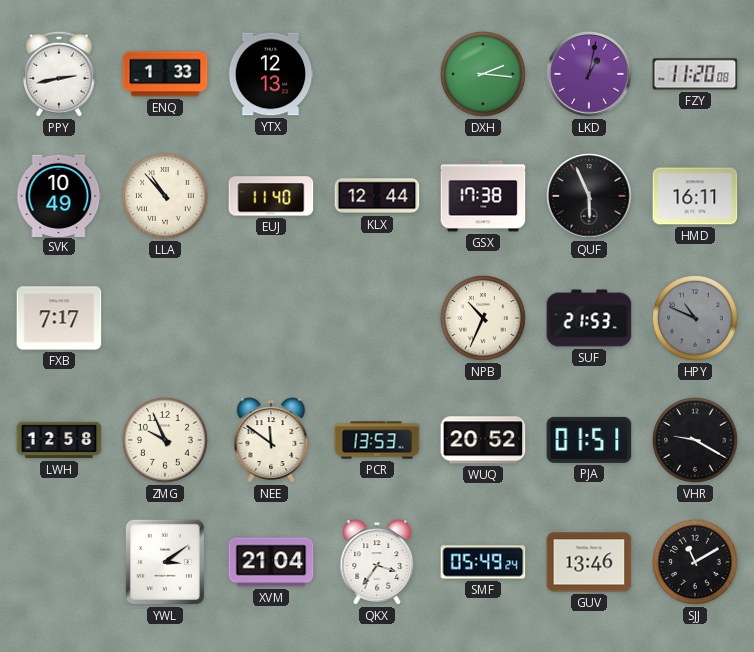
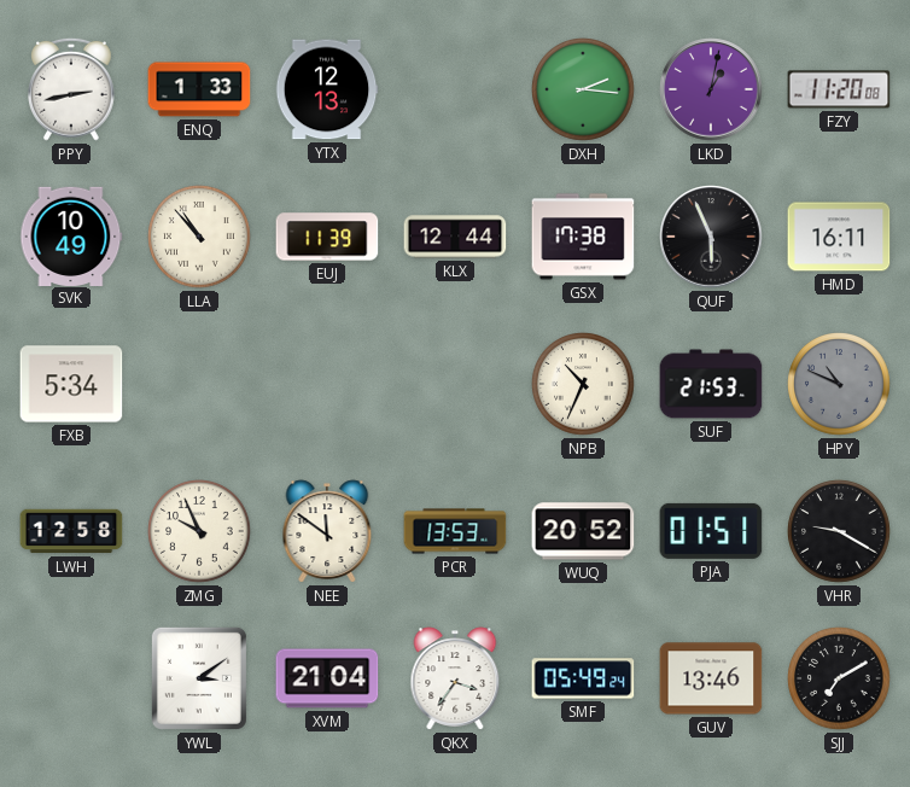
EUJ: 11:40 -> 11:39 (327, 237)
FXB: 7:17 -> 5:34 (71, 384)
SJJ: 11:10 -> 7:10 (840, 680)
